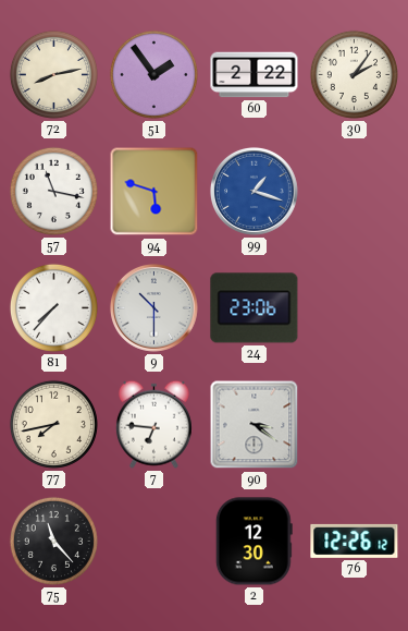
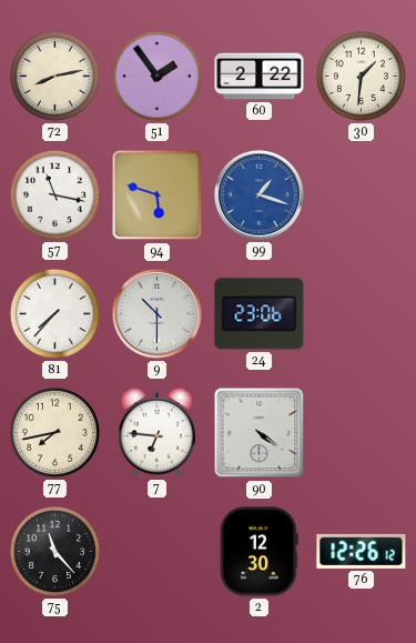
30: 2:06 -> 1:31 (361, 76)
90: 3:21 -> 4:21 (260, 433)
